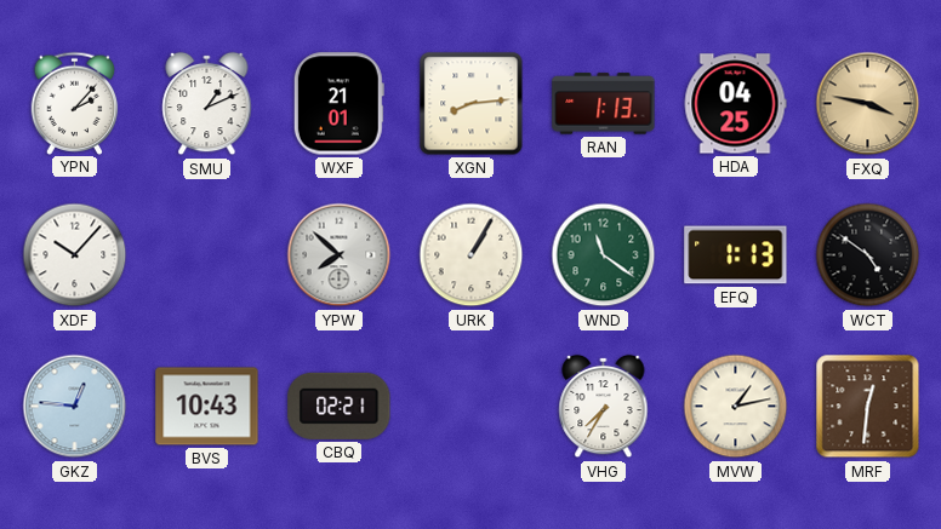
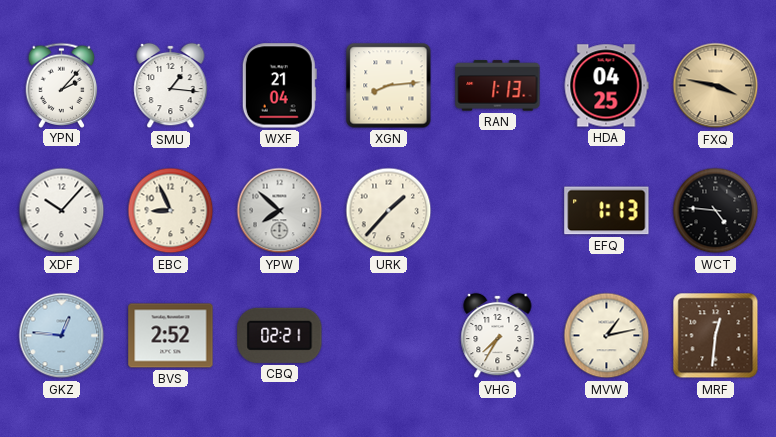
SMU: 1:11 -> 1:16 (171, 86)
WXF: 21:01 -> 21:04 (279, 86)
EBC: none -> 8:56 (171, 211)
URK: 1:05 -> 1:37 (389, 211)
WND: 11:21 -> none (604, 255)
WCT: 4:51 -> 4:46 (716, 211)
BVS: 10:43 -> 2:52 (171, 336)
